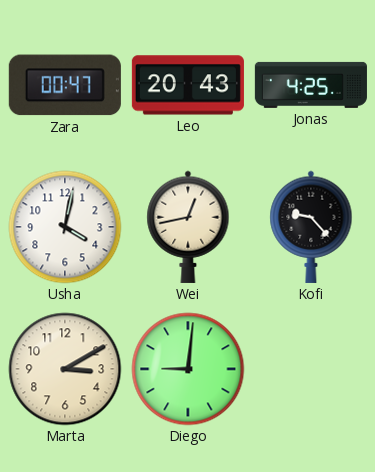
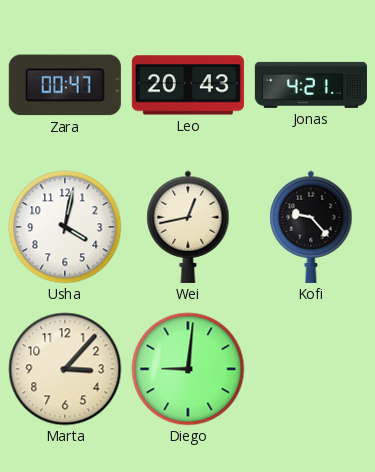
Jonas: 4:25 -> 4:21 (311, 85)
Marta: 3:10 -> 3:07 (65, 369)
